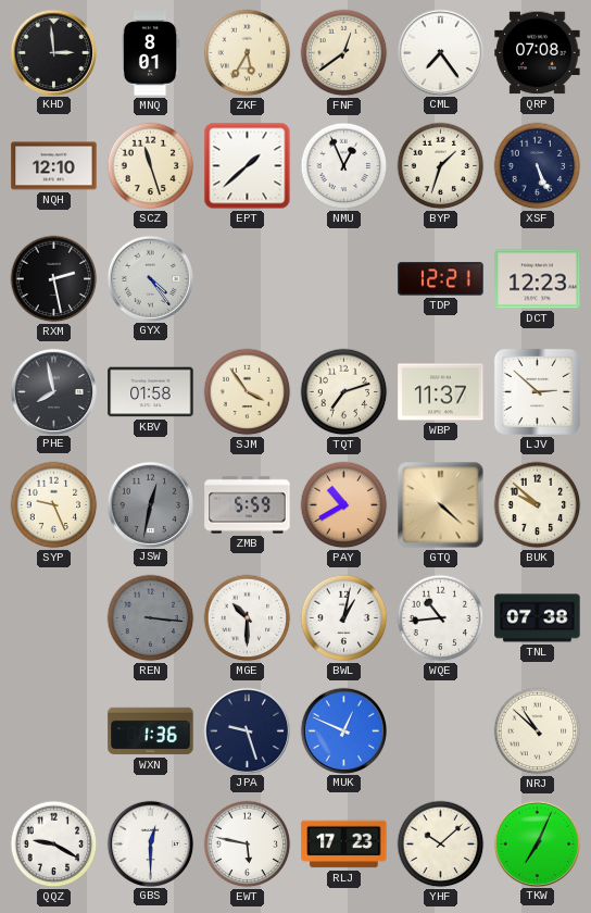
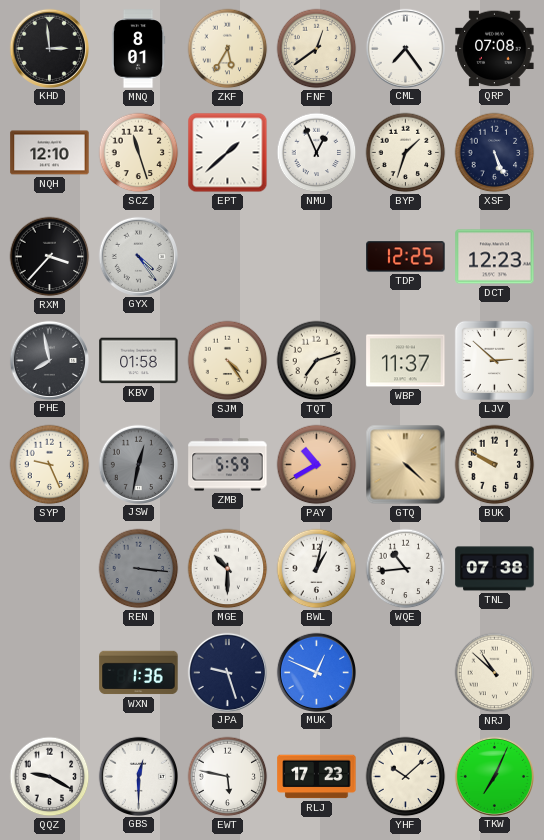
RXM: 2:28 -> 3:37 (50, 257)
TDP: 12:21 -> 12:25 (406, 257)
SJM: 3:54 -> 4:24 (228, 361)
BUK: 9:52 -> 9:50 (495, 465)
